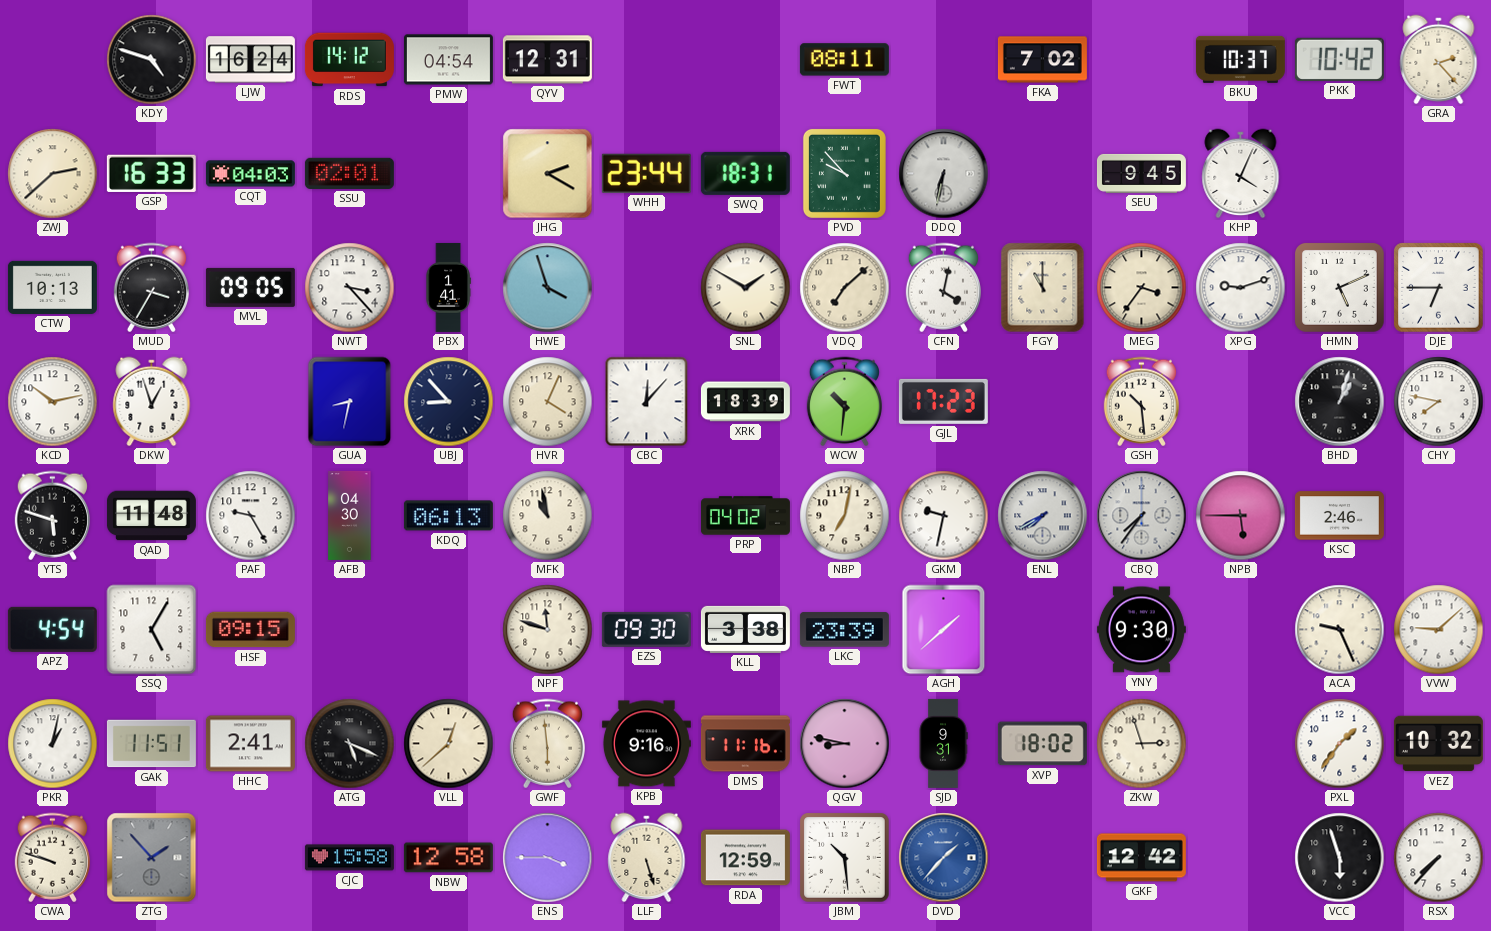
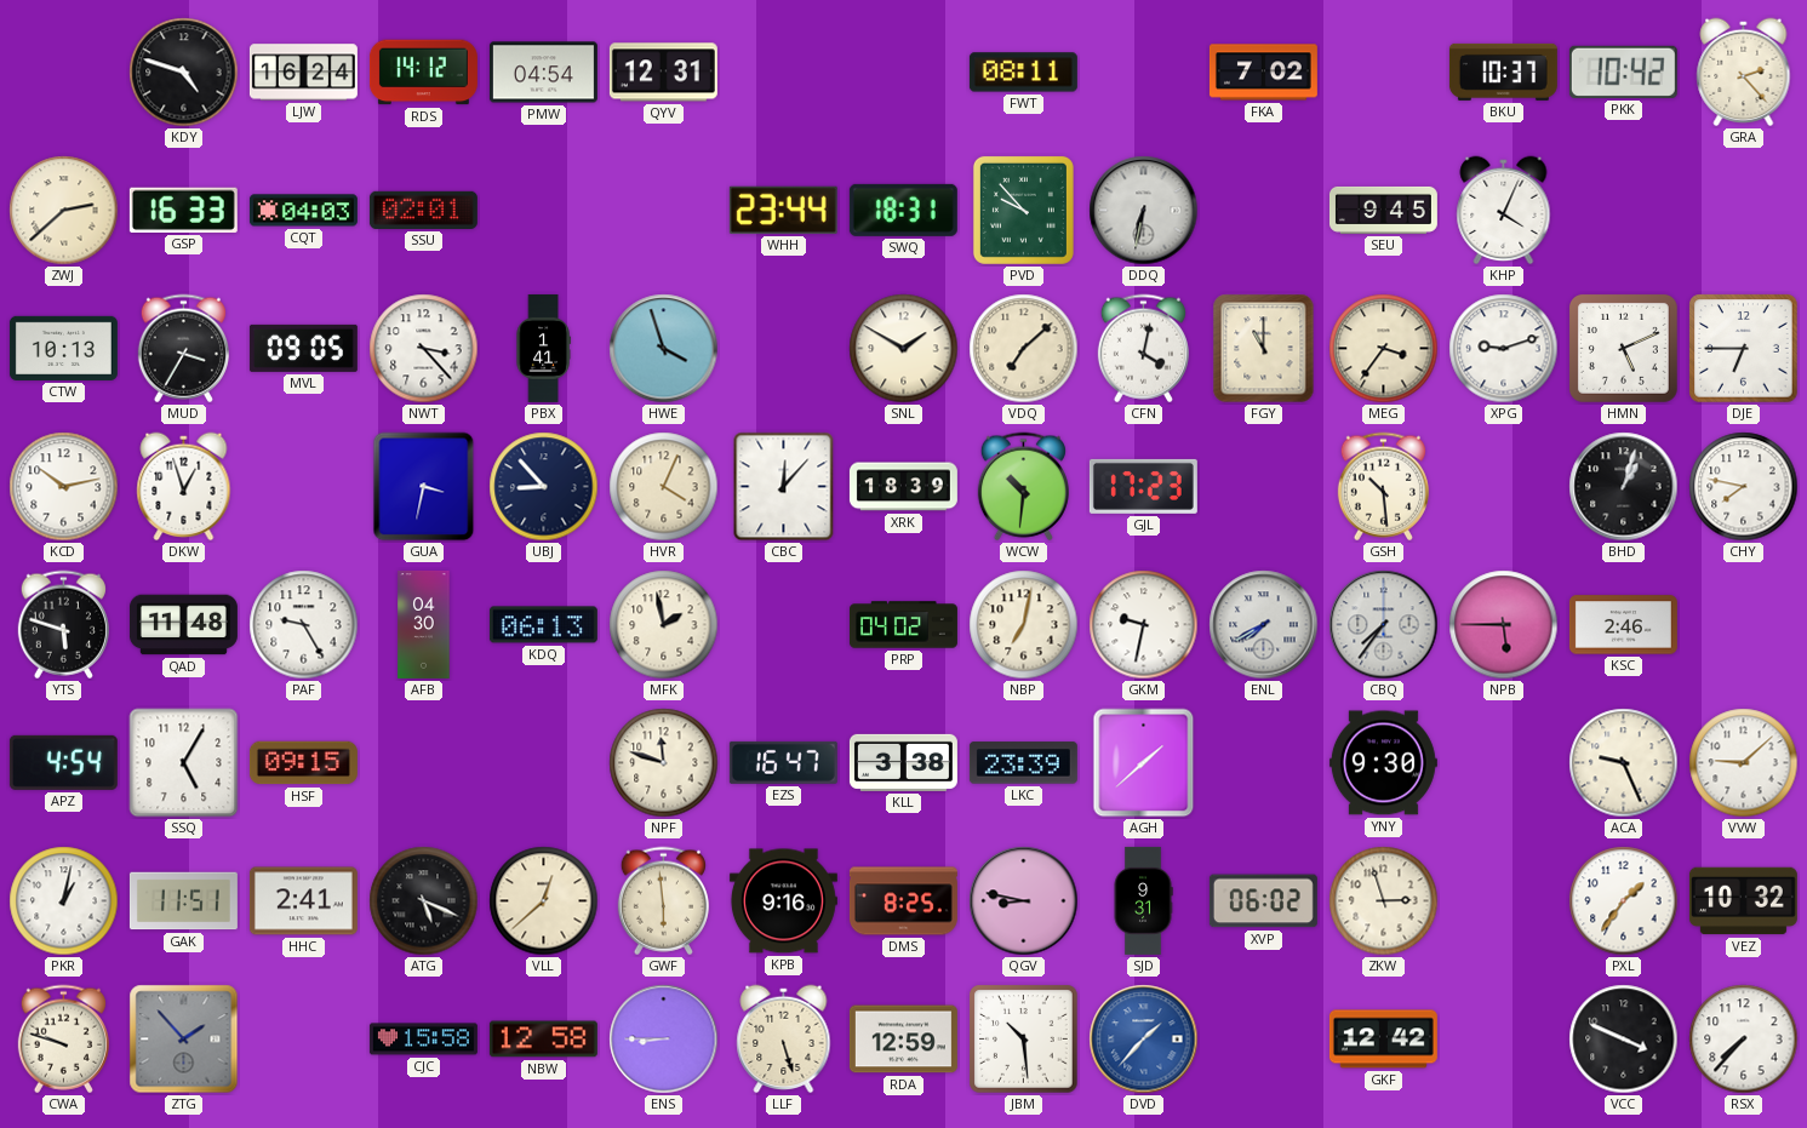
JHG: 2:20 -> none (548, 174)
GUA: 8:32 -> 3:32 (424, 487)
MFK: 10:58 -> 1:58 (664, 625)
EZS: 09:30 -> 16:47 (783, 762)
DMS: 11:16 -> 8:25 (903, 901)
XVP: 18:02 -> 06:02 (1263, 901)
ENS: 3:45 -> 8:45 (664, 1040)
VCC: 5:57 -> 3:49 (1624, 1040)
